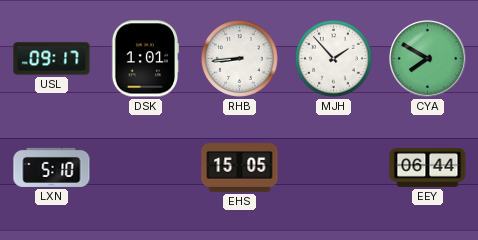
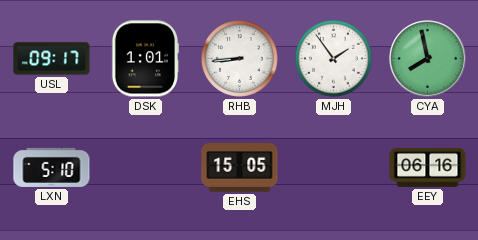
MJH: 1:53 -> 1:54 (333, 58)
CYA: 7:50 -> 7:58 (428, 59)
EEY: 06:44 -> 06:16 (428, 167)
